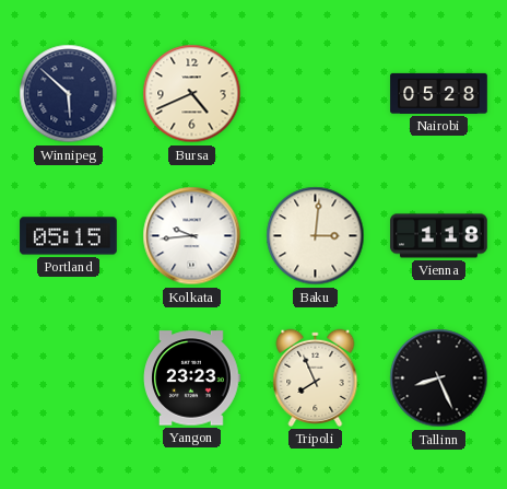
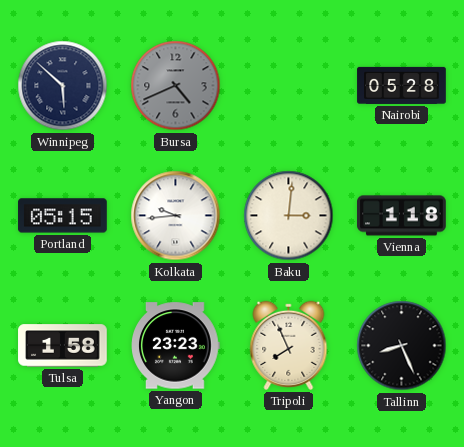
Bursa dial: cream -> grey (176, 86)
Tulsa: none -> 1:58 (63, 346)
